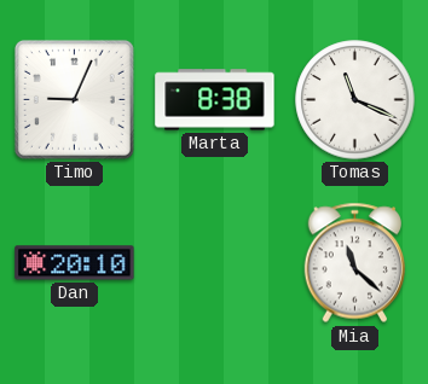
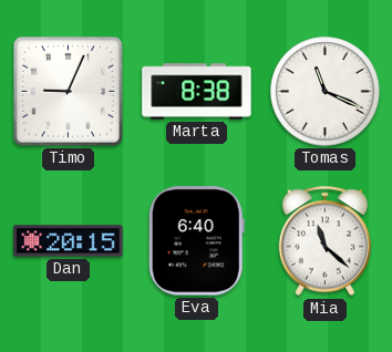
Dan: 20:10 -> 20:15 (69, 241)
Eva: none -> 6:40 (196, 241)
